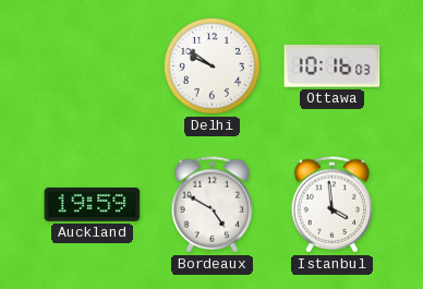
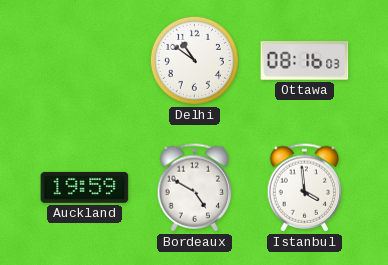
Delhi: 9:51 -> 10:51 (194, 60)
Ottawa: 10:16 -> 08:16 (305, 61)
